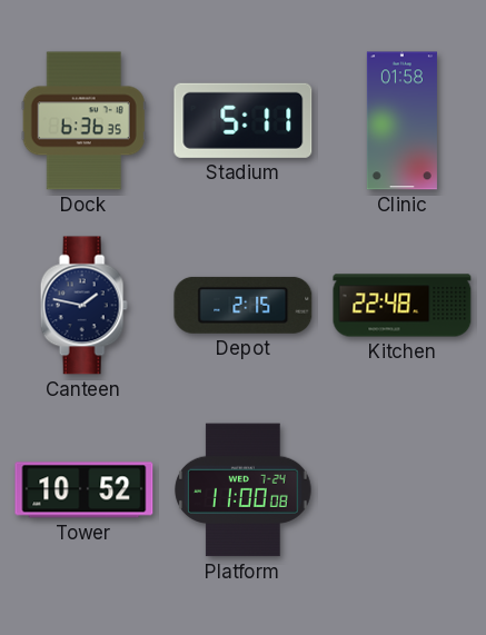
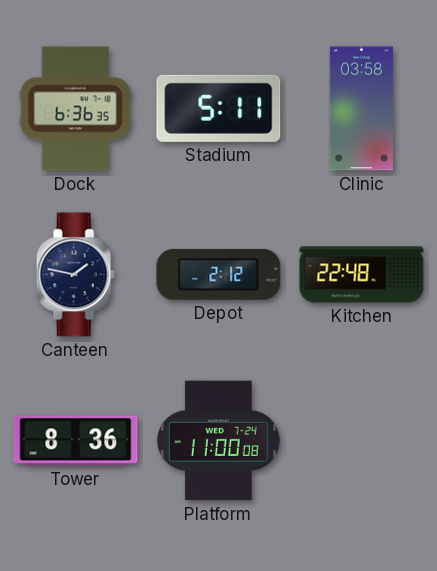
Clinic: 01:58 -> 03:58 (361, 109)
Depot: 2:15 -> 2:12 (219, 274)
Tower: 10:52 -> 8:36 (76, 441)
